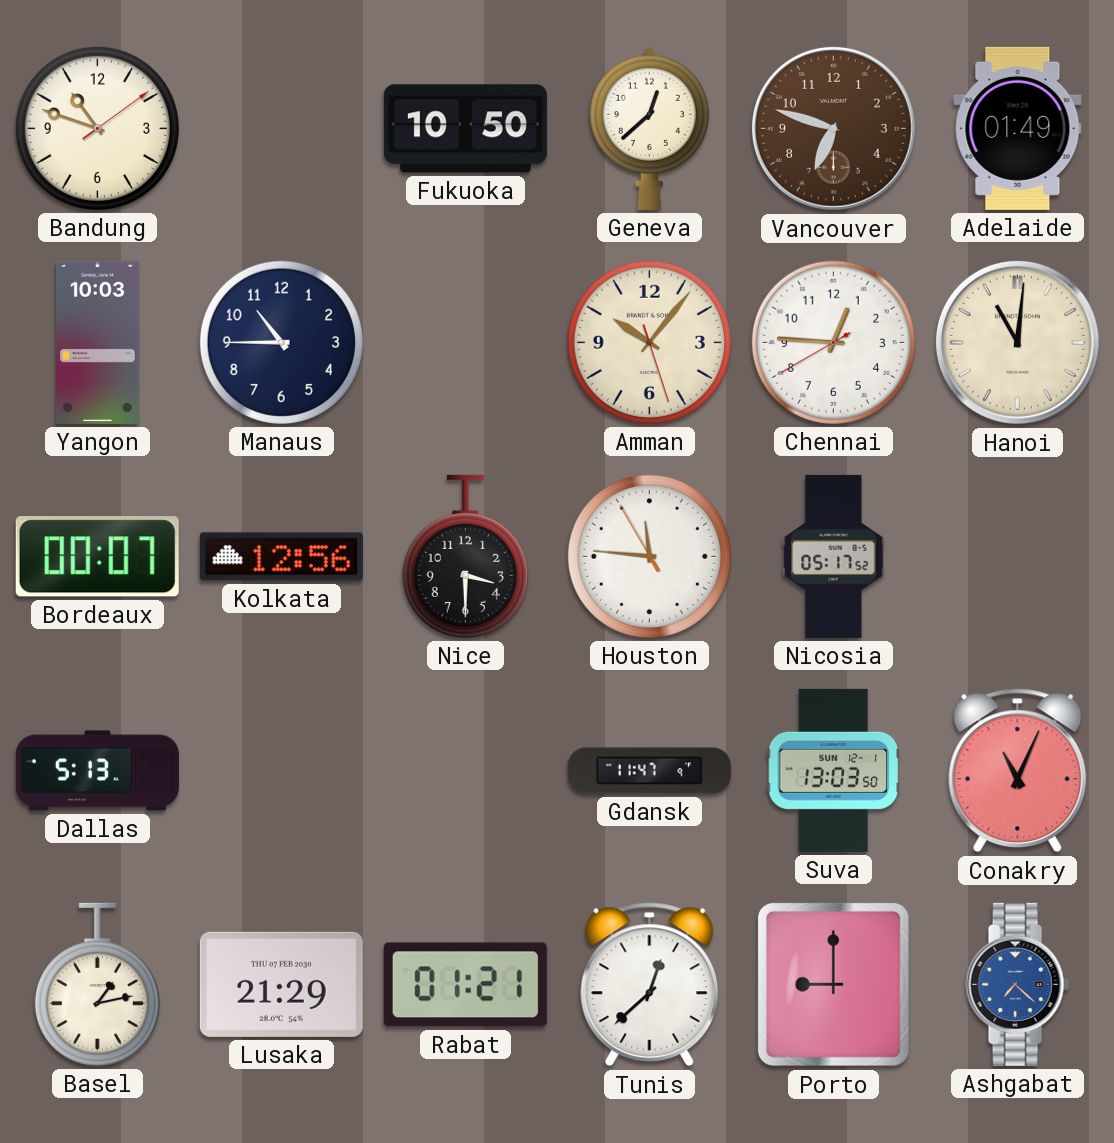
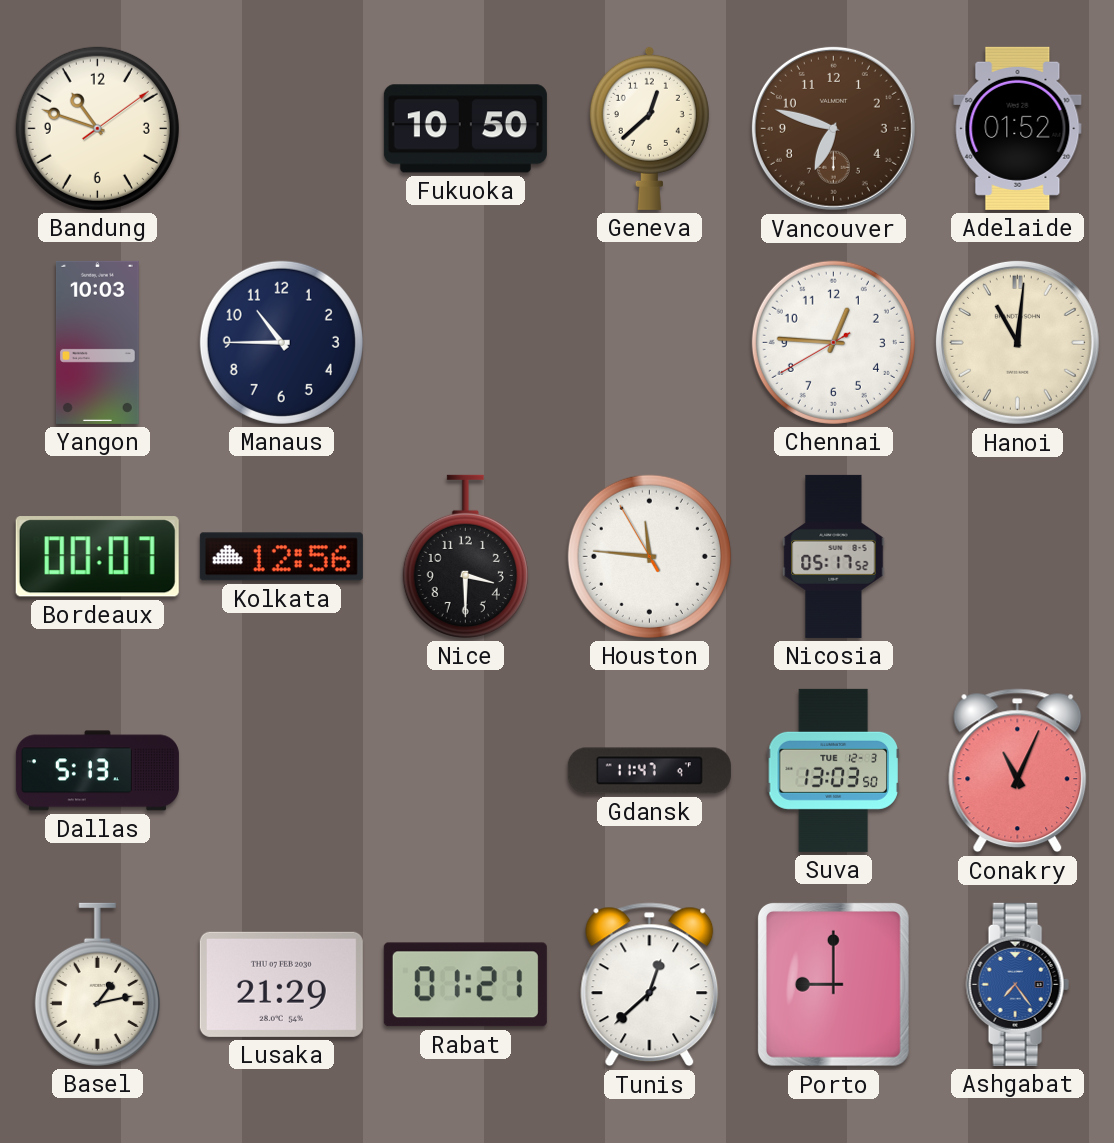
Adelaide: 01:49 -> 01:52 (1018, 128)
Amman: 10:06 -> none (649, 342)
Suva date: SUN 12-1 -> TUE 12-3 (833, 770)
Ashgabat: 7:22 -> 7:24 (1017, 984)
